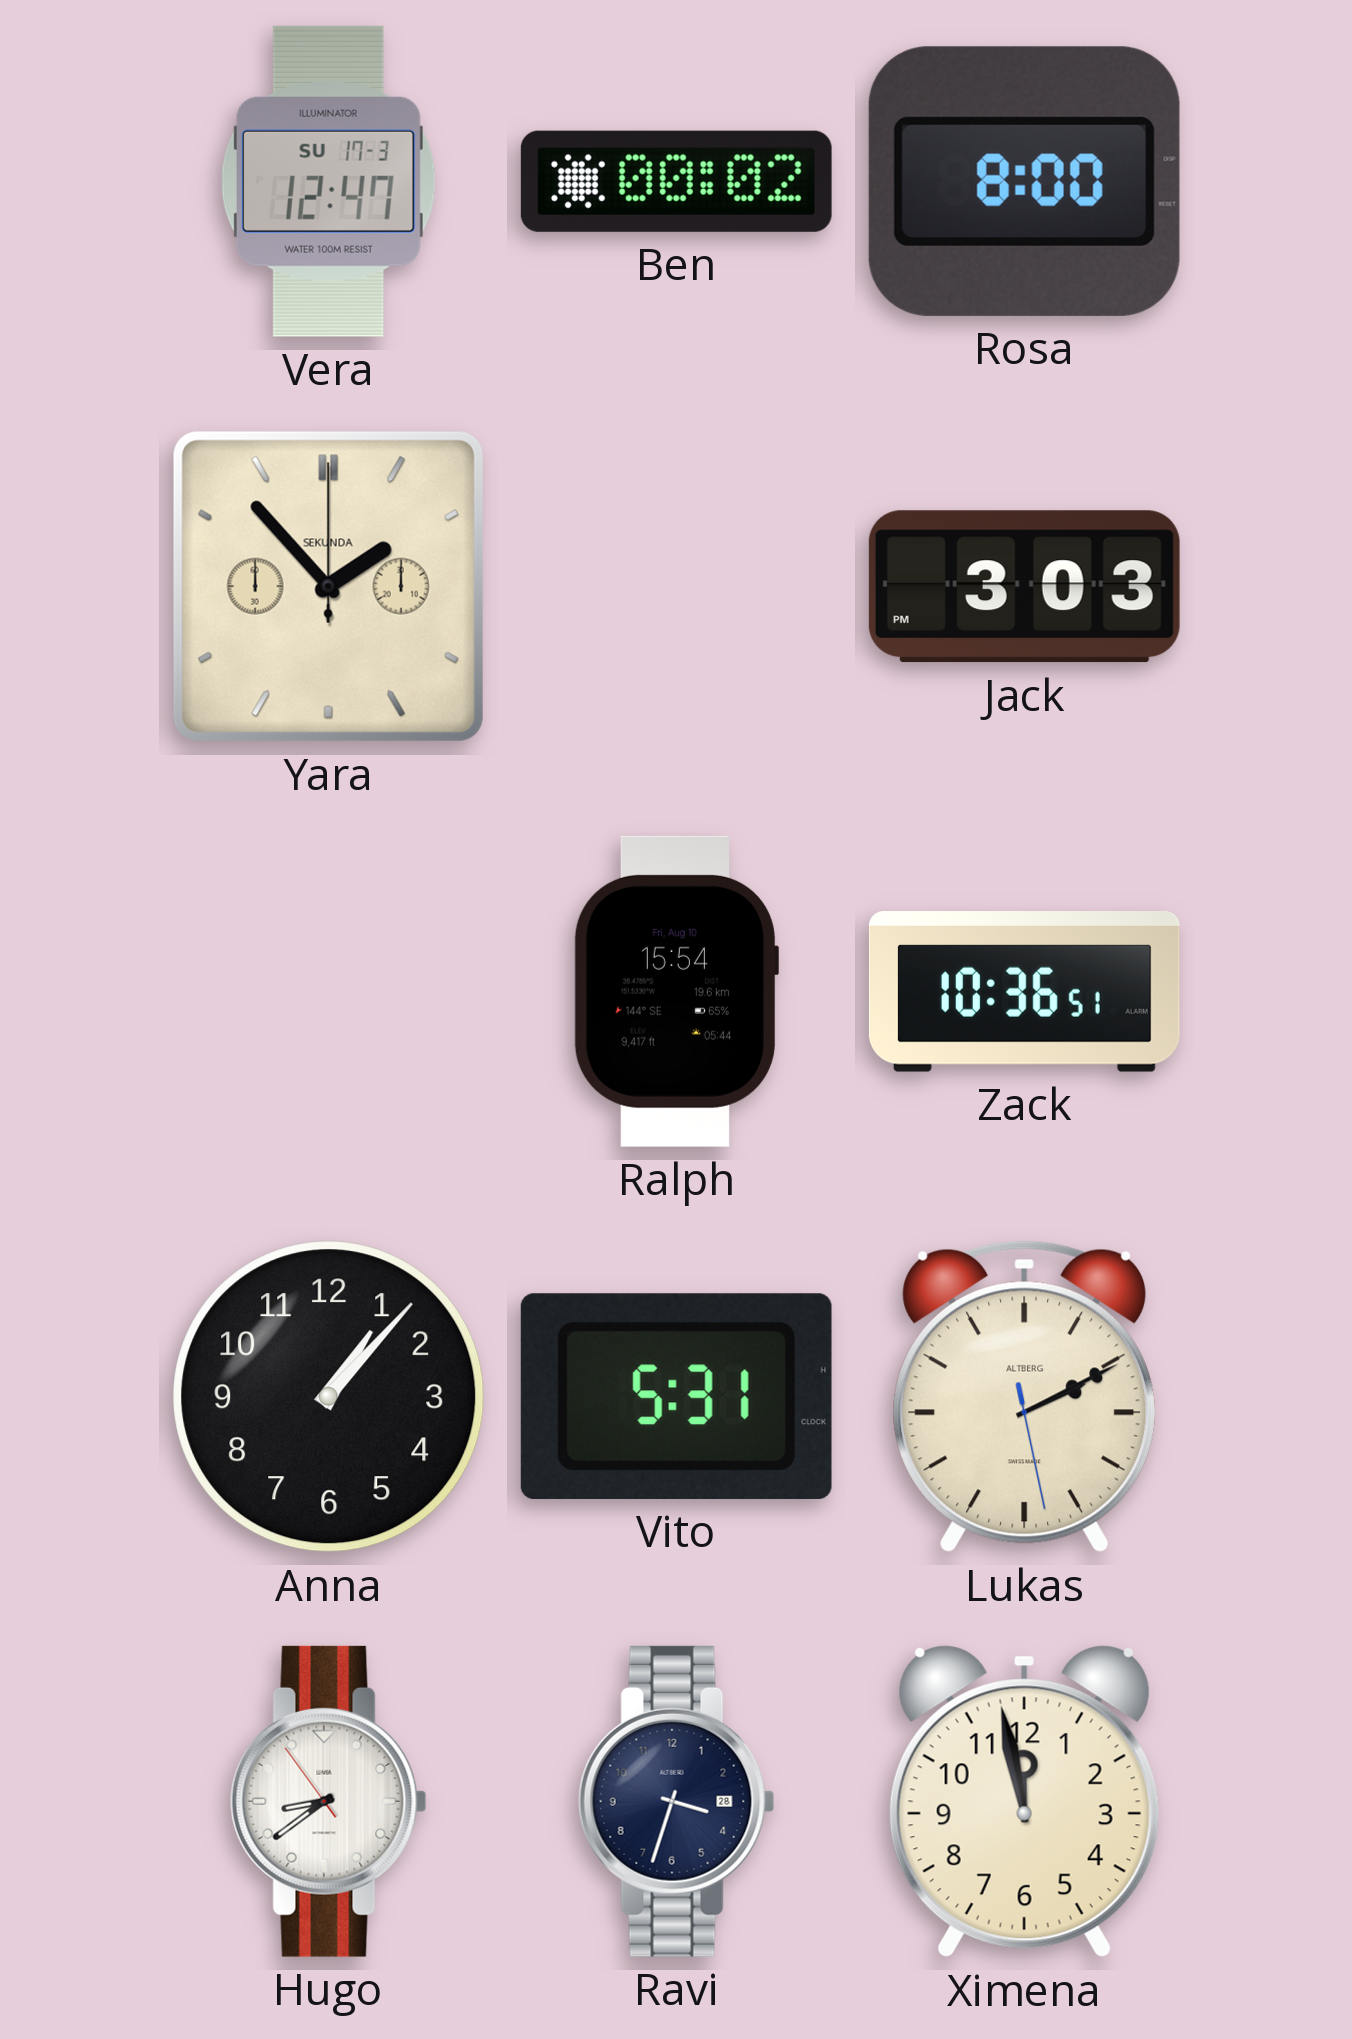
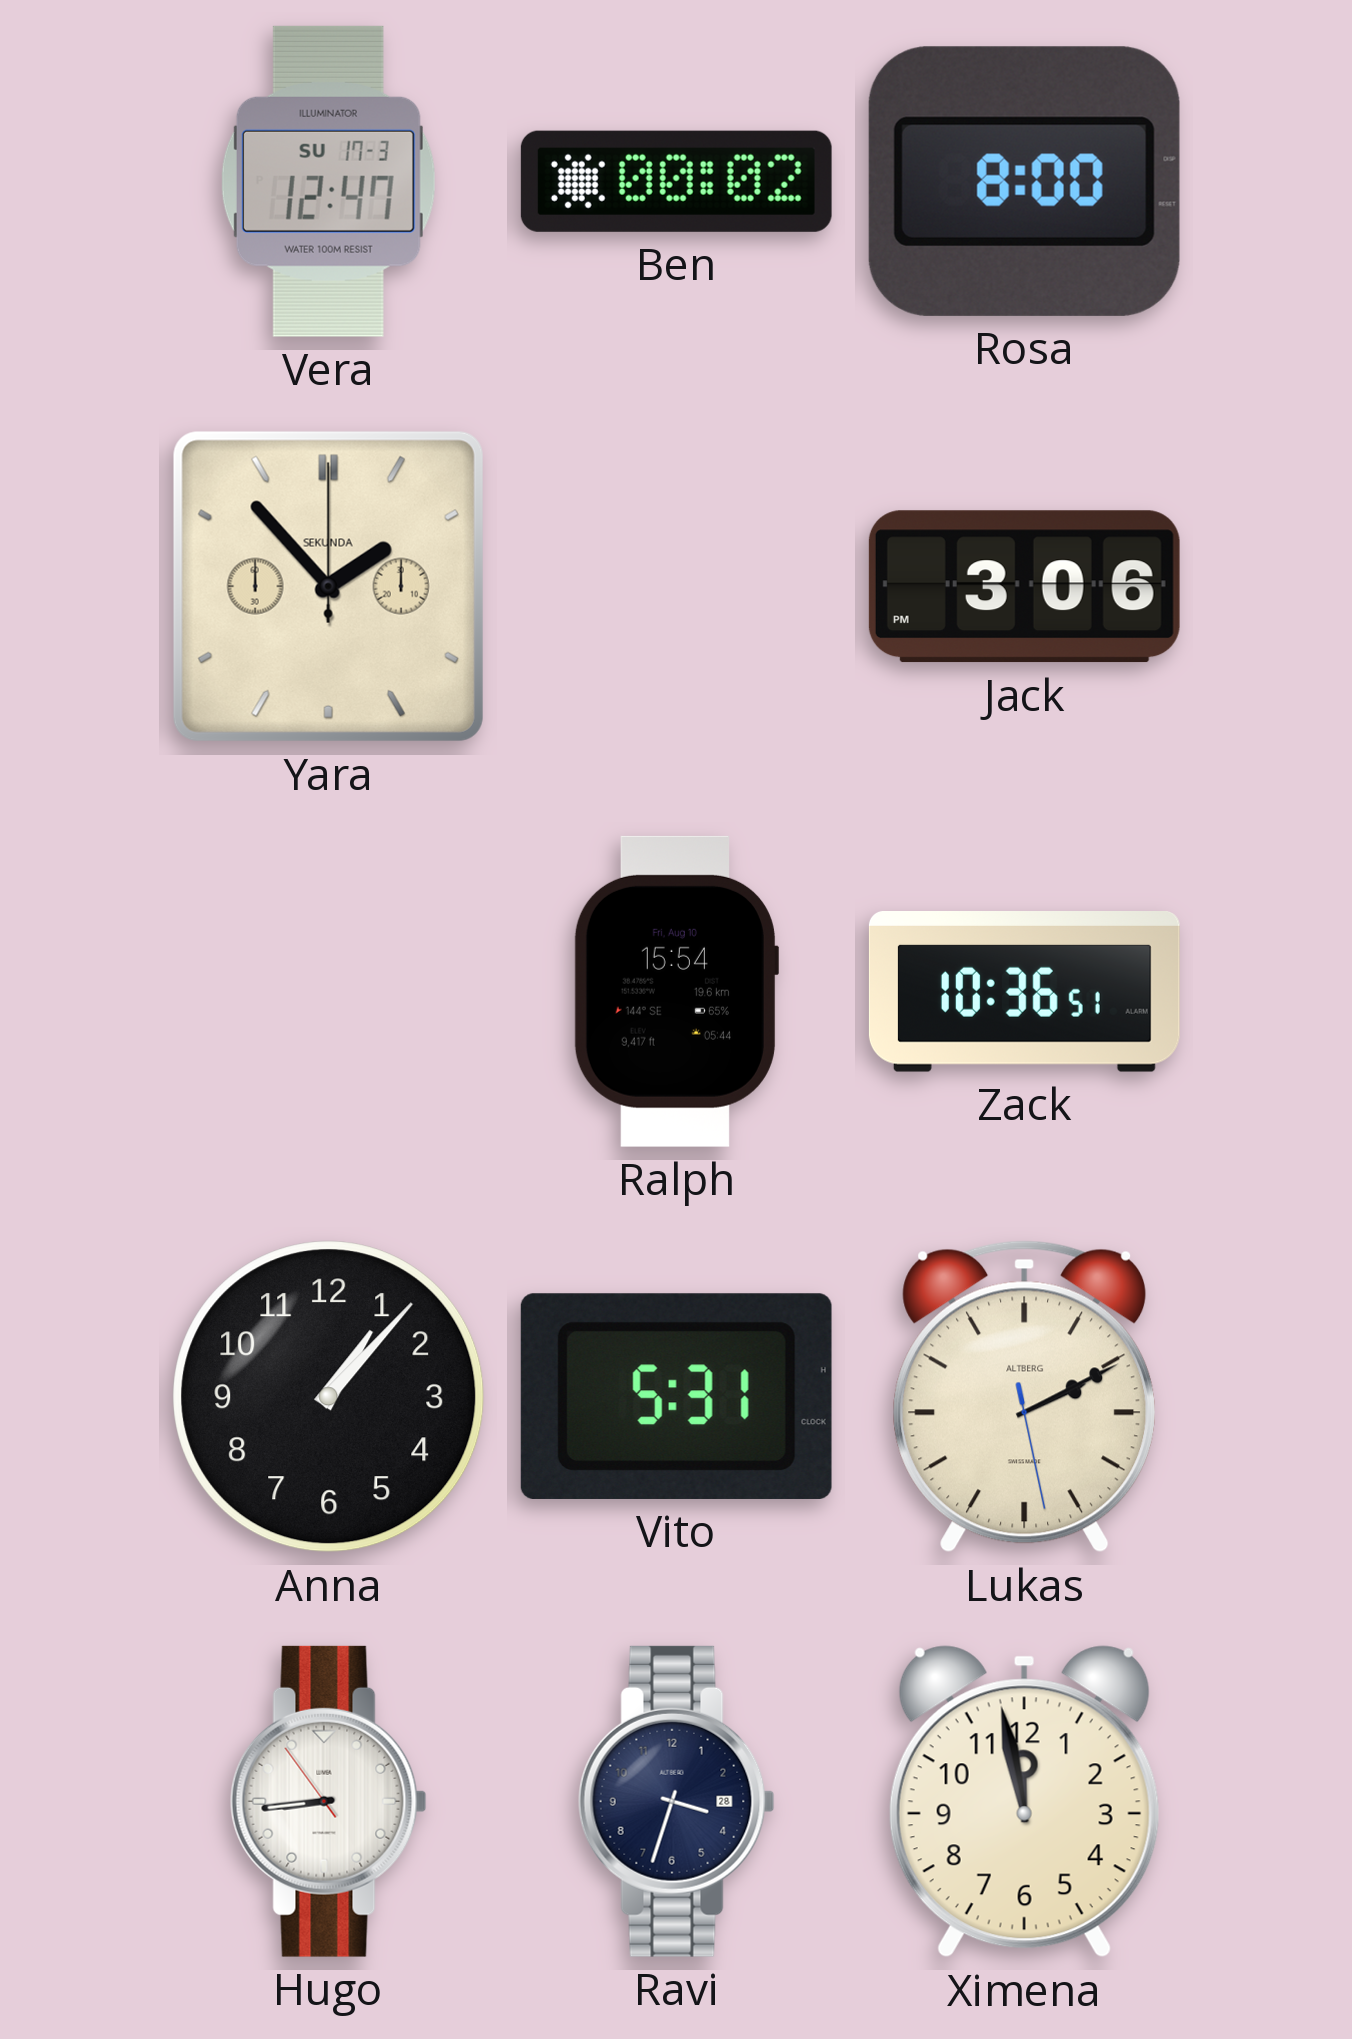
Jack: 3:03 -> 3:06 (1024, 587)
Hugo: 8:38 -> 8:43 (328, 1801)
